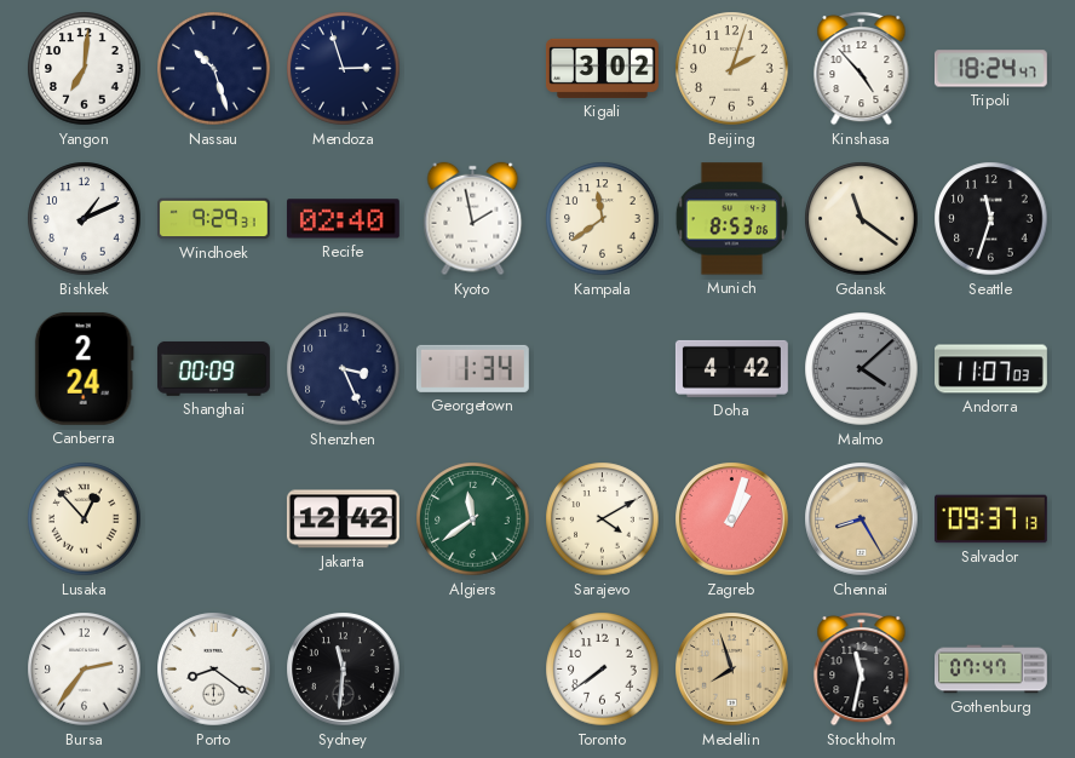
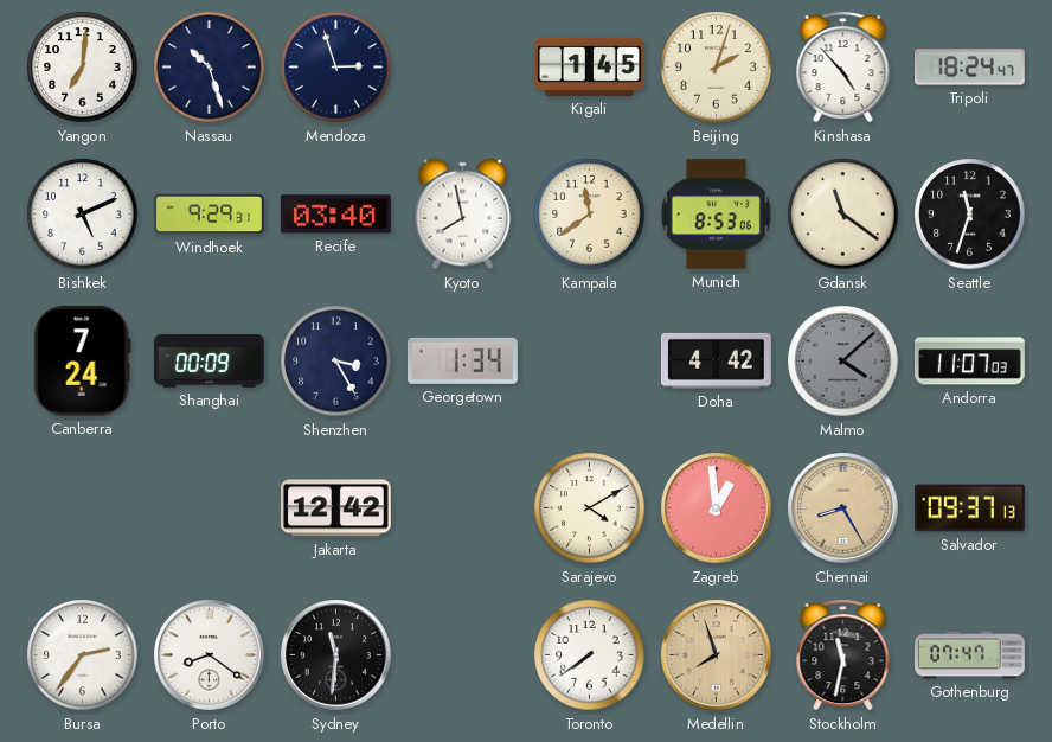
Kigali: 3:02 -> 1:45 (589, 66)
Bishkek: 1:11 -> 5:11 (83, 215)
Recife: 02:40 -> 03:40 (335, 215)
Kyoto: 1:58 -> 7:58 (463, 215)
Canberra: 2:24 -> 7:24 (82, 360)
Shenzhen: 3:26 -> 3:25 (336, 362)
Lusaka: 12:53 -> none (85, 519)
Algiers: 11:39 -> none (473, 519)
Zagreb: 1:03 -> 12:59 (717, 508)
